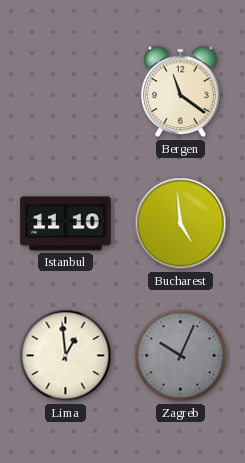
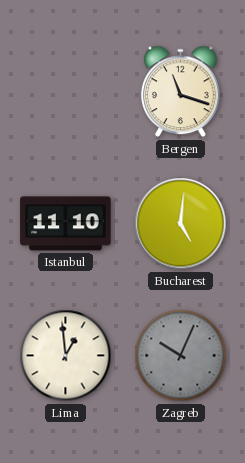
Bergen: 11:21 -> 11:18 (181, 92)
Bucharest: 4:59 -> 5:01 (181, 224)
